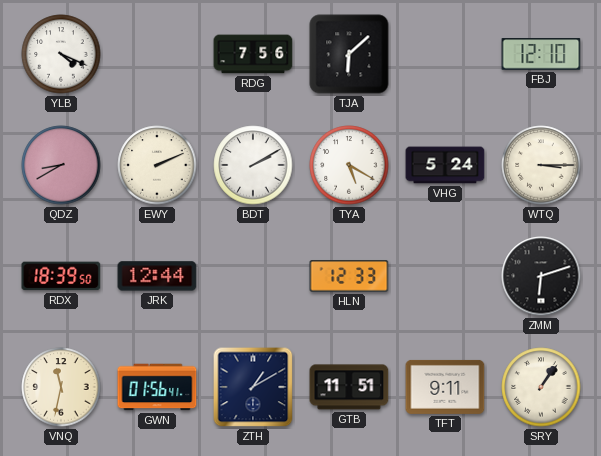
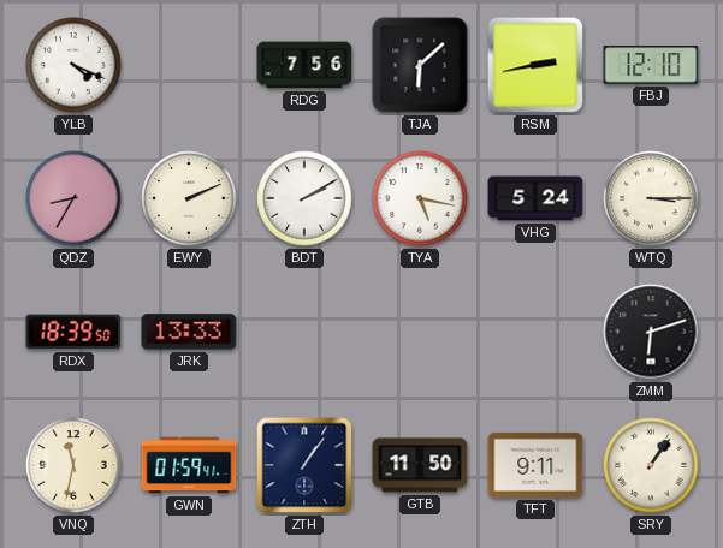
RSM: none -> 2:43 (535, 65)
QDZ: 8:40 -> 8:35 (73, 198)
TYA: 5:20 -> 5:17 (420, 198)
JRK: 12:44 -> 13:33 (189, 332)
HLN: 12:33 -> none (349, 276)
GWN: 01:56 -> 01:59 (189, 465)
ZTH: 1:10 -> 1:06 (304, 465)
GTB: 11:51 -> 11:50 (420, 465)
